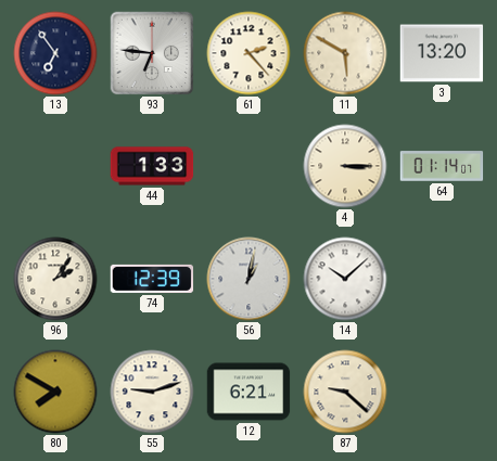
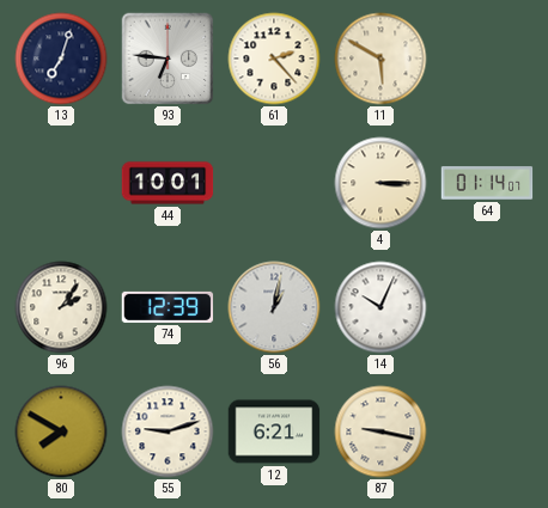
13: 6:54 -> 7:03 (61, 59)
3: 13:20 -> none (442, 53)
44: 1:33 -> 10:01 (168, 183)
14: 10:08 -> 10:04 (380, 307)
87: 9:22 -> 9:17 (380, 432)
